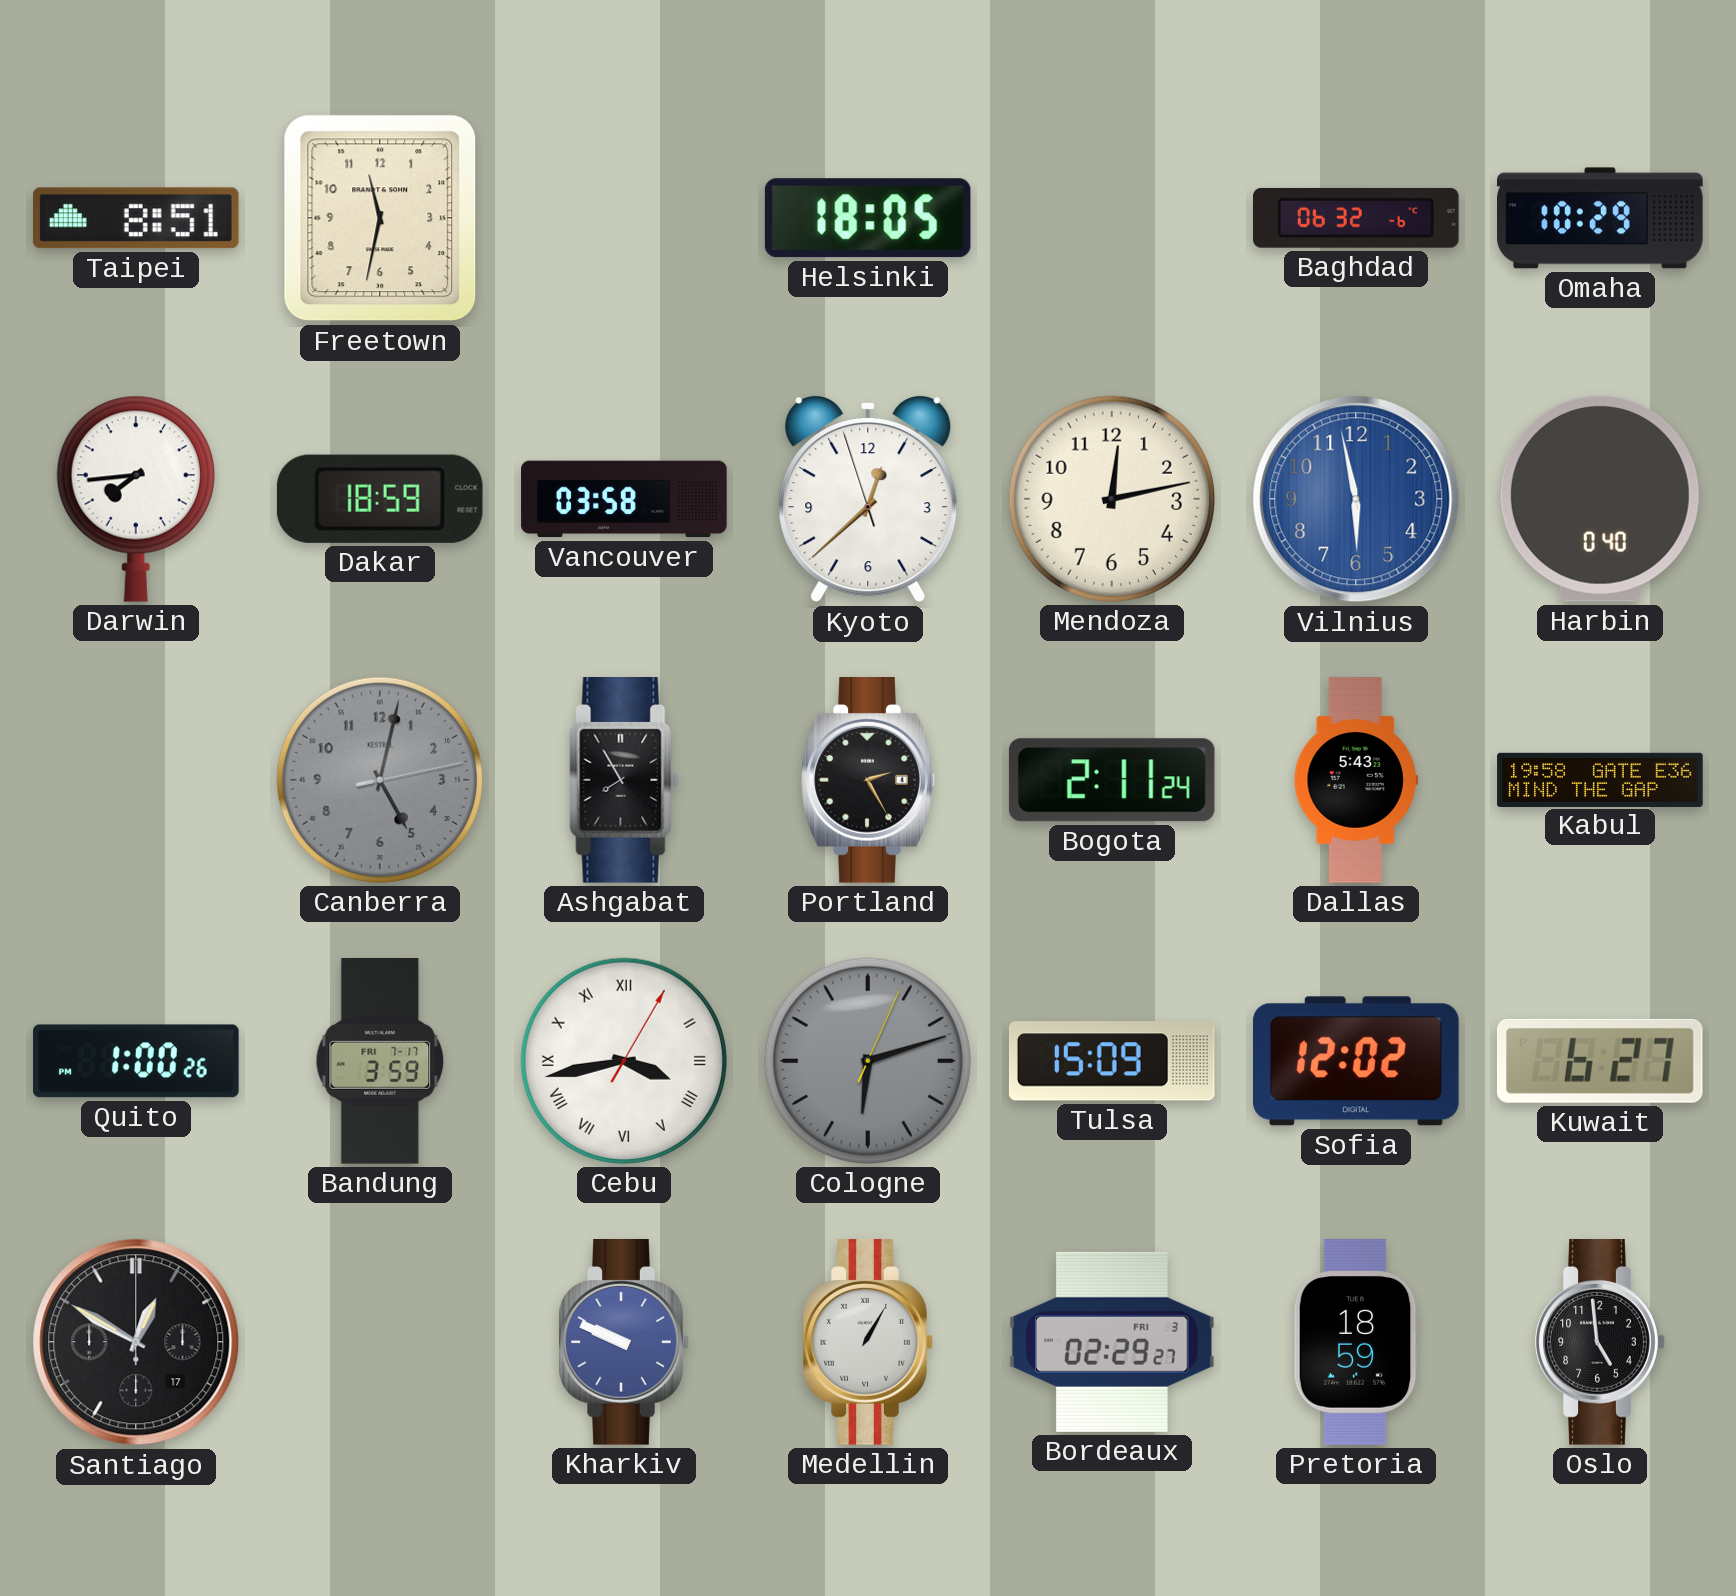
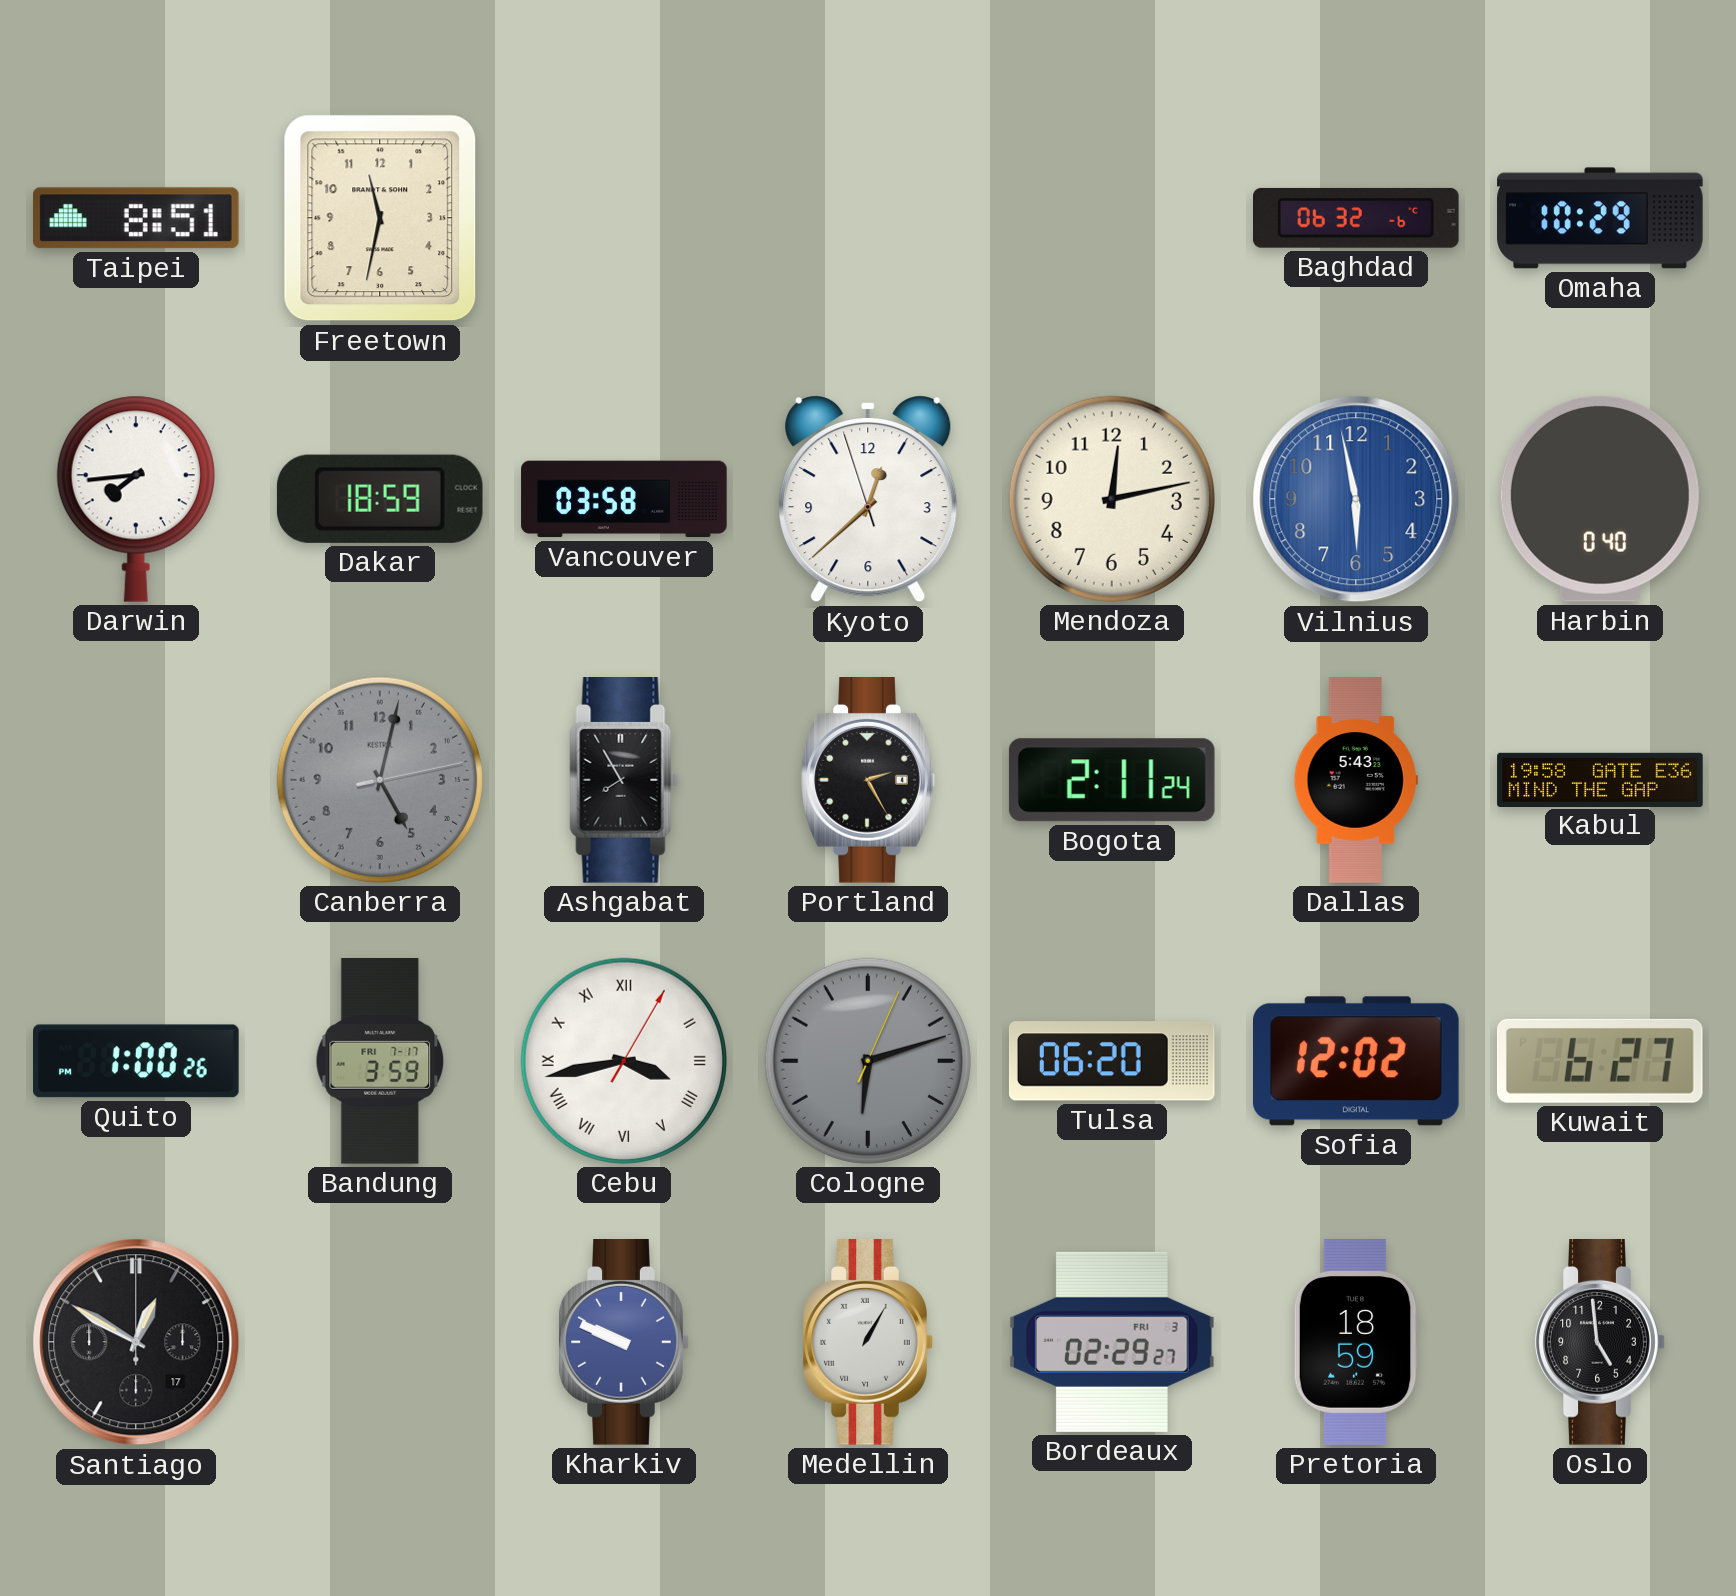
Helsinki: 18:05 -> none (868, 218)
Tulsa: 15:09 -> 06:20 (1112, 1061)
